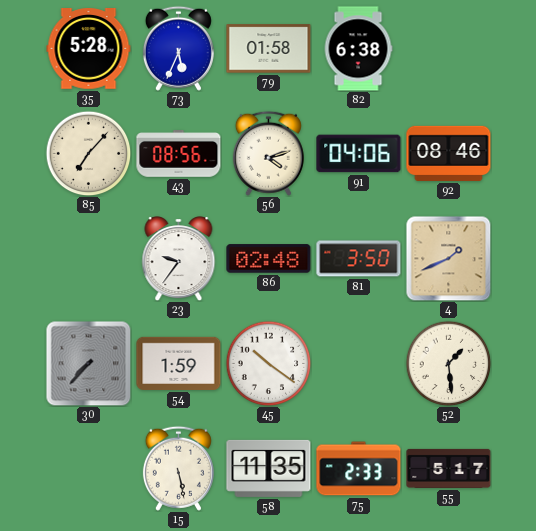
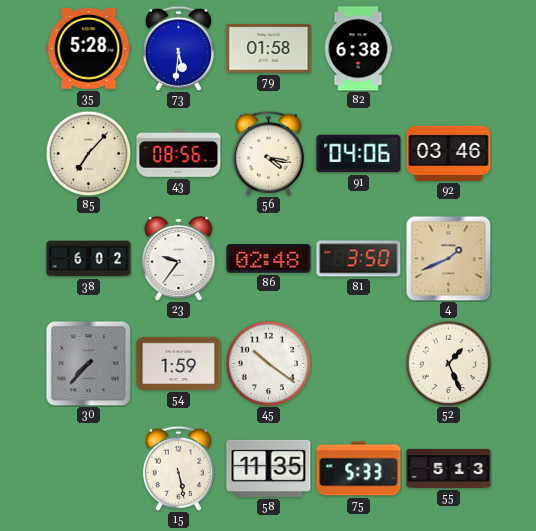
73: 5:34 -> 5:31 (178, 48)
56: 4:12 -> 4:17 (268, 153)
92: 08:46 -> 03:46 (449, 153)
38: none -> 6:02 (89, 259)
52: 1:29 -> 1:26 (448, 363)
75: 2:33 -> 5:33 (359, 469)
55: 5:17 -> 5:13 (449, 468)
